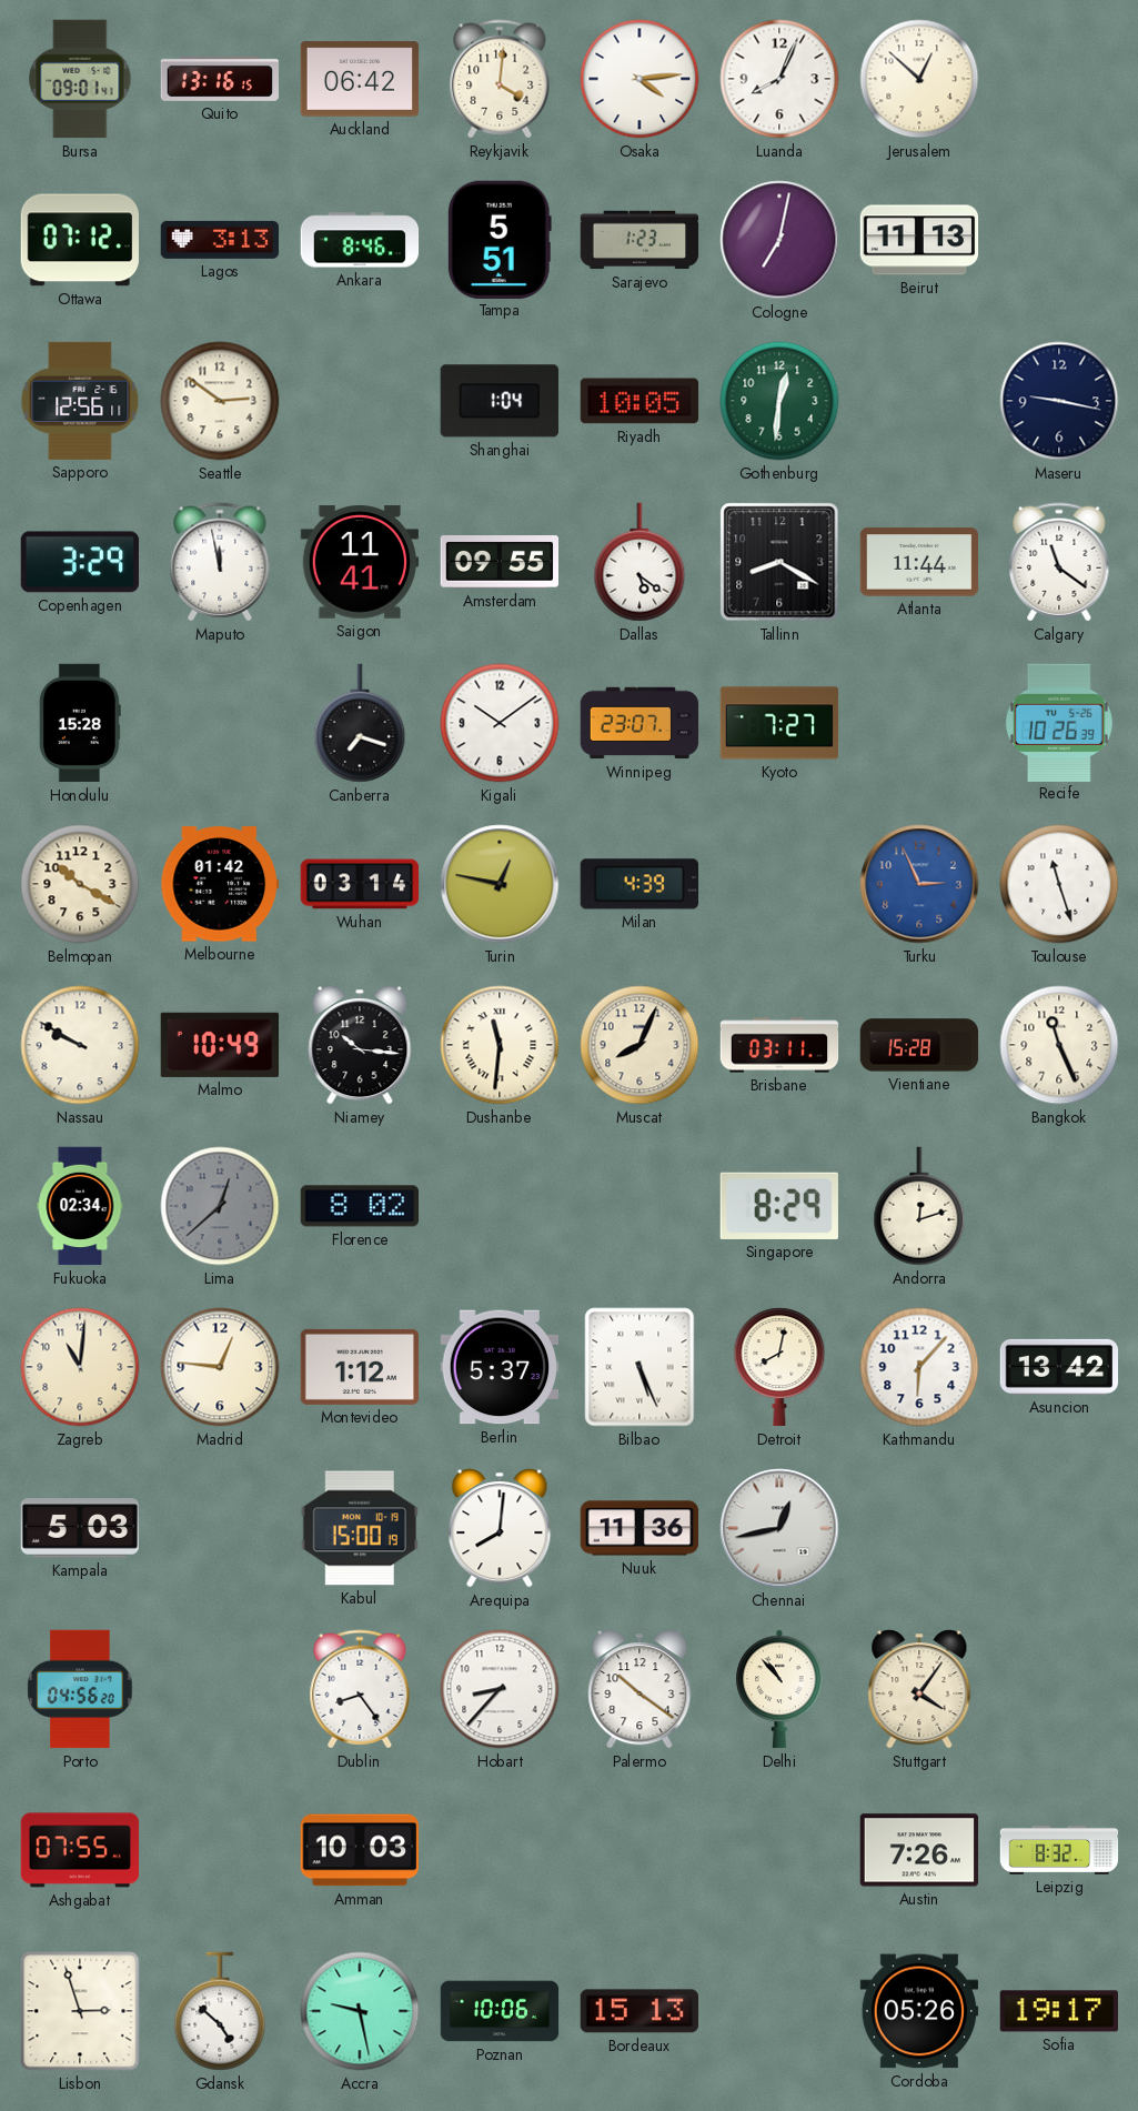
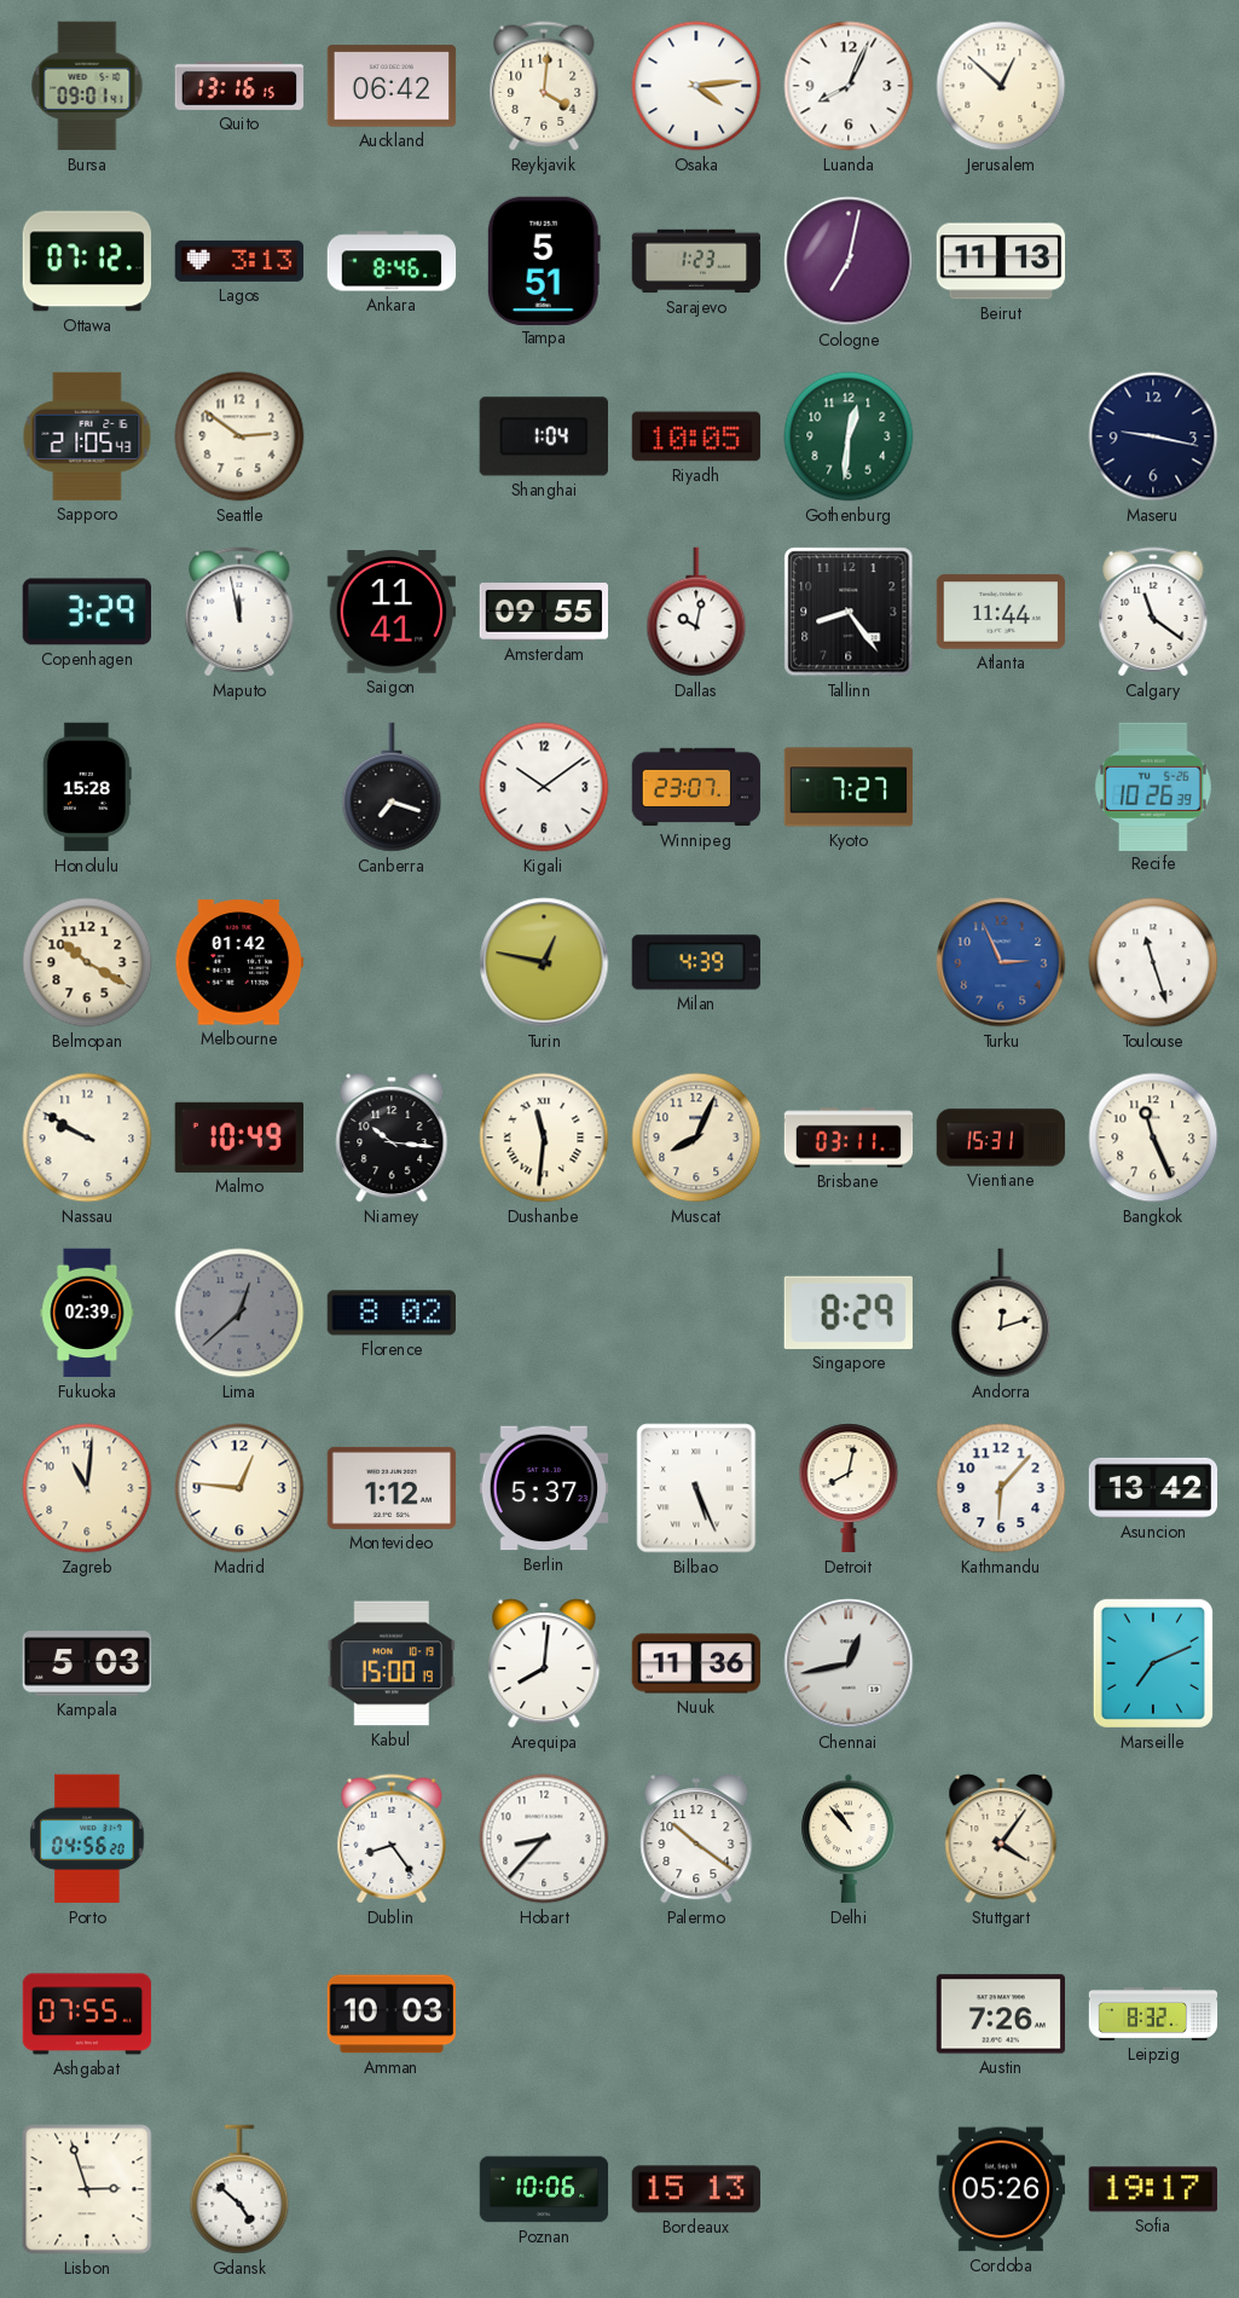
Sapporo: 12:56 -> 21:05 (87, 436)
Dallas: 5:21 -> 10:02 (696, 612)
Tallinn: 8:20 -> 8:24 (849, 612)
Wuhan: 03:14 -> none (360, 884)
Vientiane: 15:28 -> 15:31 (1001, 1138)
Fukuoka: 02:34 -> 02:39 (87, 1313)
Marseille: none -> 7:11 (1153, 1663)
Accra: 9:28 -> none (360, 2011)
